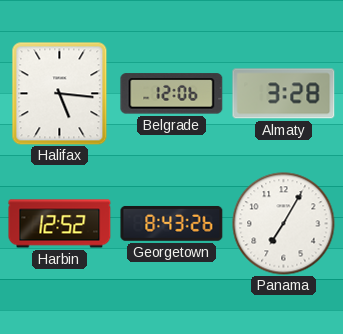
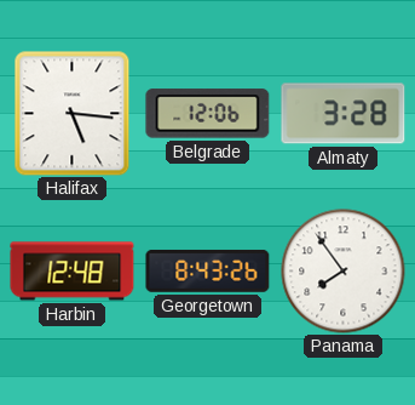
Harbin: 12:52 -> 12:48 (73, 272)
Panama: 7:05 -> 7:54 (344, 272)
